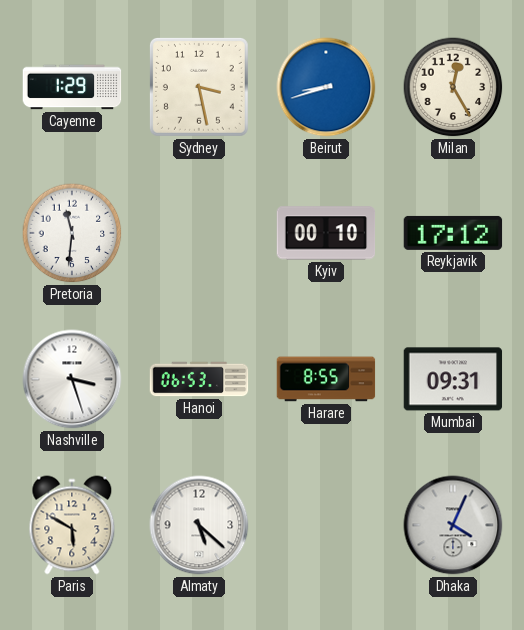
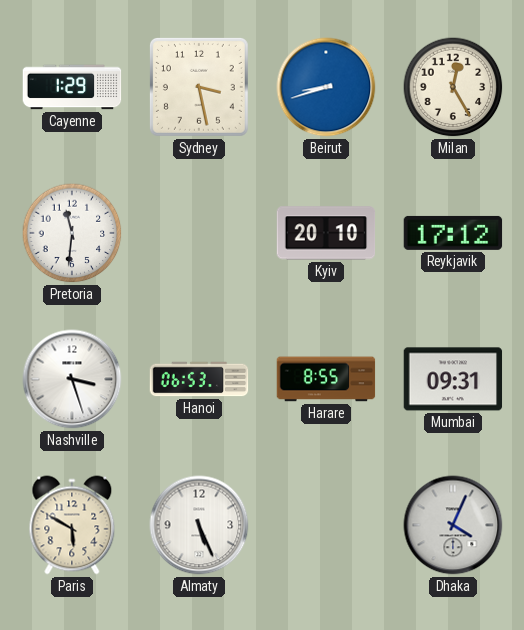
Kyiv: 00:10 -> 20:10 (326, 233)
Almaty: 5:22 -> 5:26 (199, 525)
